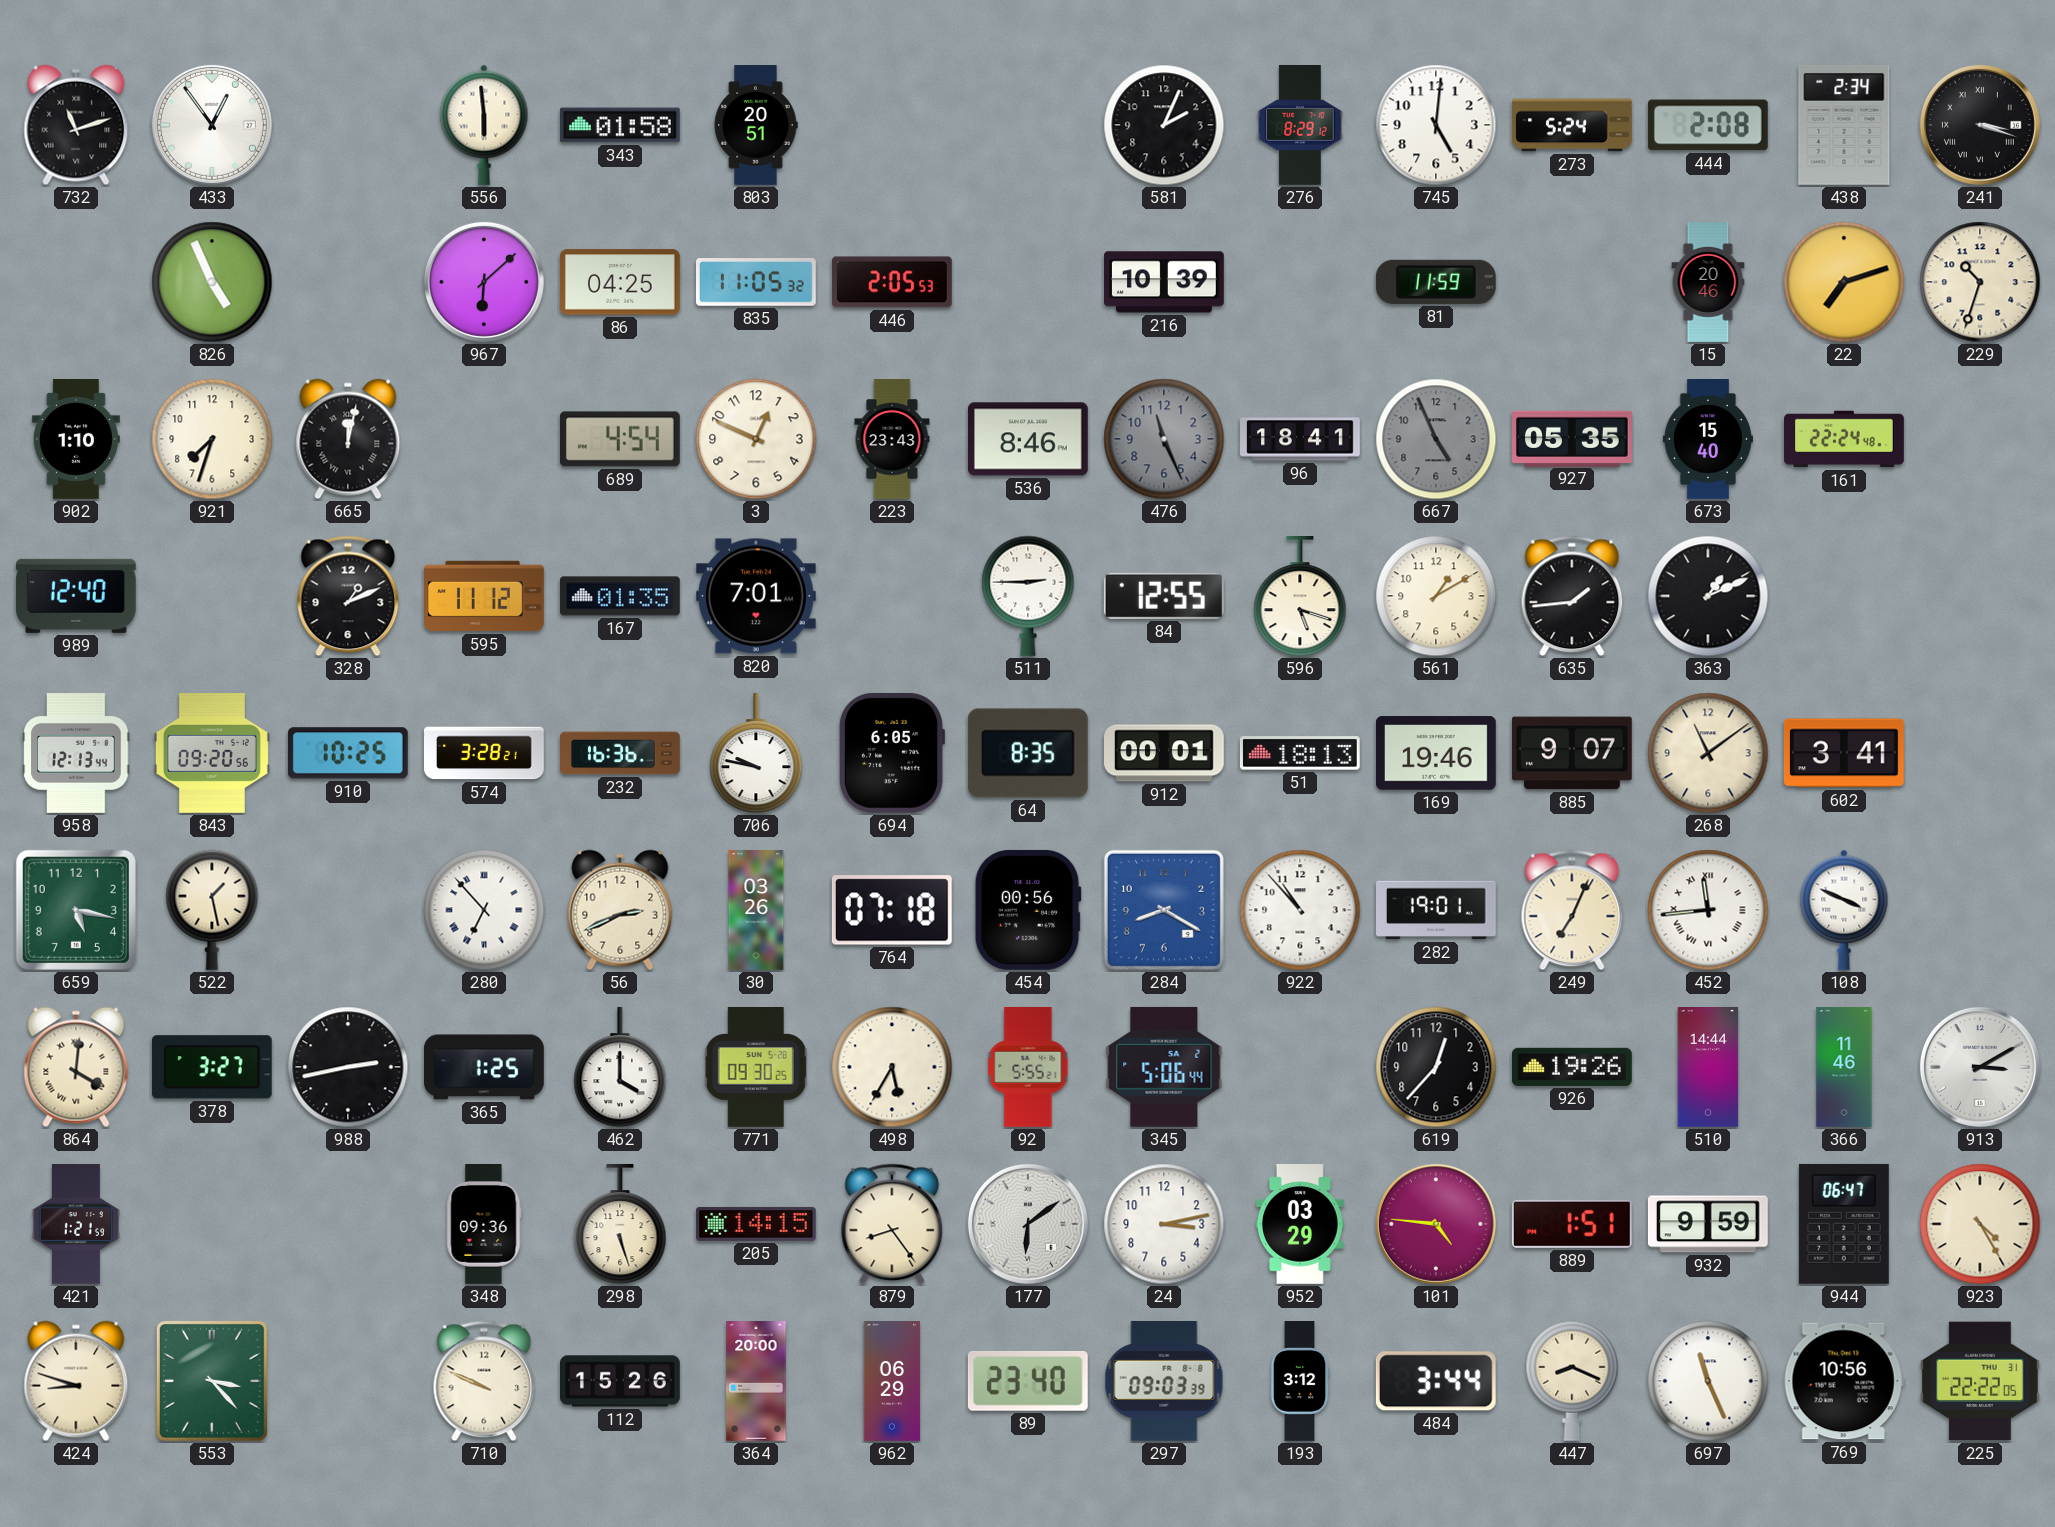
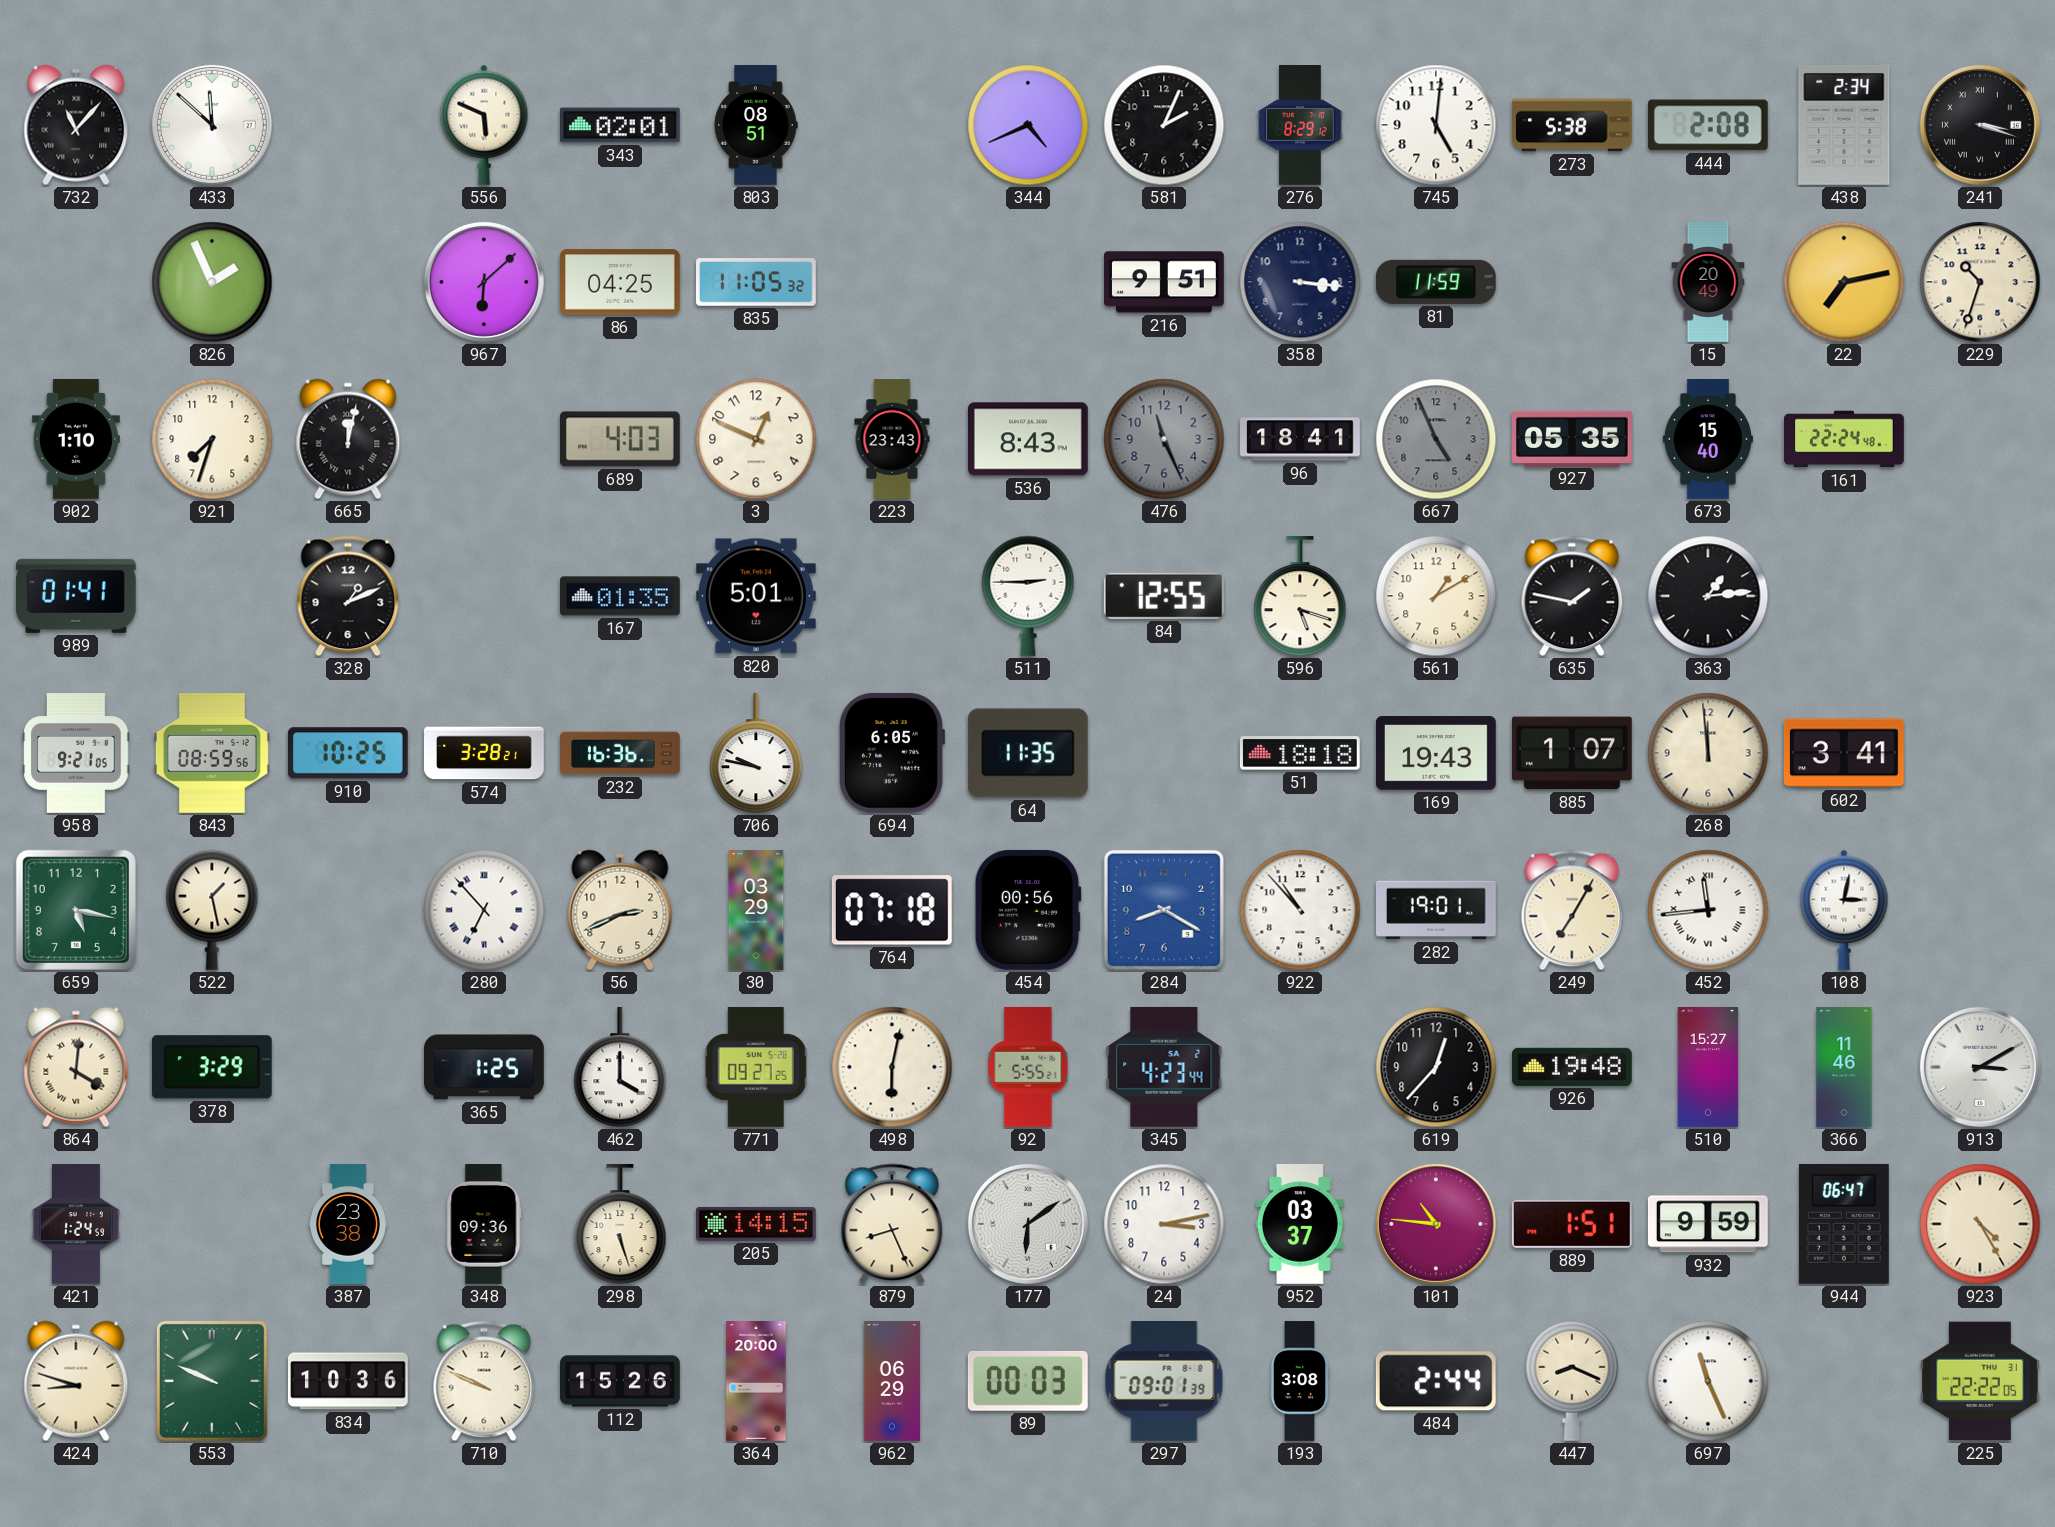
732: 11:12 -> 11:07 (76, 125)
433: 12:54 -> 11:52 (212, 125)
556: 5:59 -> 5:49 (484, 125)
343: 01:58 -> 02:01 (620, 125)
803: 20:51 -> 08:51 (756, 125)
344: none -> 4:41 (1028, 125)
273: 5:24 -> 5:38 (1573, 125)
826: 4:56 -> 1:56 (212, 282)
446: 2:05 -> none (892, 282)
216: 10:39 -> 9:51 (1165, 282)
358: none -> 3:16 (1300, 282)
15: 20:46 -> 20:49 (1708, 282)
22: 7:12 -> 7:13 (1844, 282)
689: 4:54 -> 4:03 (620, 439)
536: 8:46 -> 8:43 (1028, 439)
989: 12:40 -> 01:41 (76, 596)
595: 11:12 -> none (485, 596)
820: 7:01 -> 5:01 (756, 596)
635: 1:44 -> 1:47 (1572, 596)
363: 1:11 -> 1:14 (1708, 596)
958: 12:13 -> 9:21 (76, 754)
843: 09:20 -> 08:59 (212, 754)
64: 8:35 -> 11:35 (1028, 753)
912: 00:01 -> none (1165, 753)
51: 18:13 -> 18:18 (1300, 753)
169: 19:46 -> 19:43 (1437, 753)
885: 9:07 -> 1:07 (1572, 753)
268: 11:09 -> 11:59 (1708, 753)
30: 03:26 -> 03:29 (756, 910)
249: 7:04 -> 7:05 (1572, 910)
108: 3:49 -> 3:02 (1844, 910)
378: 3:27 -> 3:29 (212, 1067)
988: 2:43 -> none (348, 1067)
771: 09:30 -> 09:27 (756, 1068)
498: 5:35 -> 6:02 (892, 1067)
345: 5:06 -> 4:23 (1164, 1067)
926: 19:26 -> 19:48 (1572, 1067)
510: 14:44 -> 15:27 (1708, 1068)
421: 1:21 -> 1:24 (76, 1225)
387: none -> 23:38 (348, 1224)
879: 8:24 -> 8:26 (892, 1224)
952: 03:29 -> 03:37 (1300, 1225)
101: 4:46 -> 10:46 (1436, 1224)
553: 3:23 -> 9:49 (212, 1381)
834: none -> 10:36 (349, 1381)
89: 23:40 -> 00:03 (1028, 1381)
297: 09:03 -> 09:01 (1164, 1382)
193: 3:12 -> 3:08 (1300, 1381)
484: 3:44 -> 2:44 (1436, 1381)
769: 10:56 -> none (1844, 1381)
